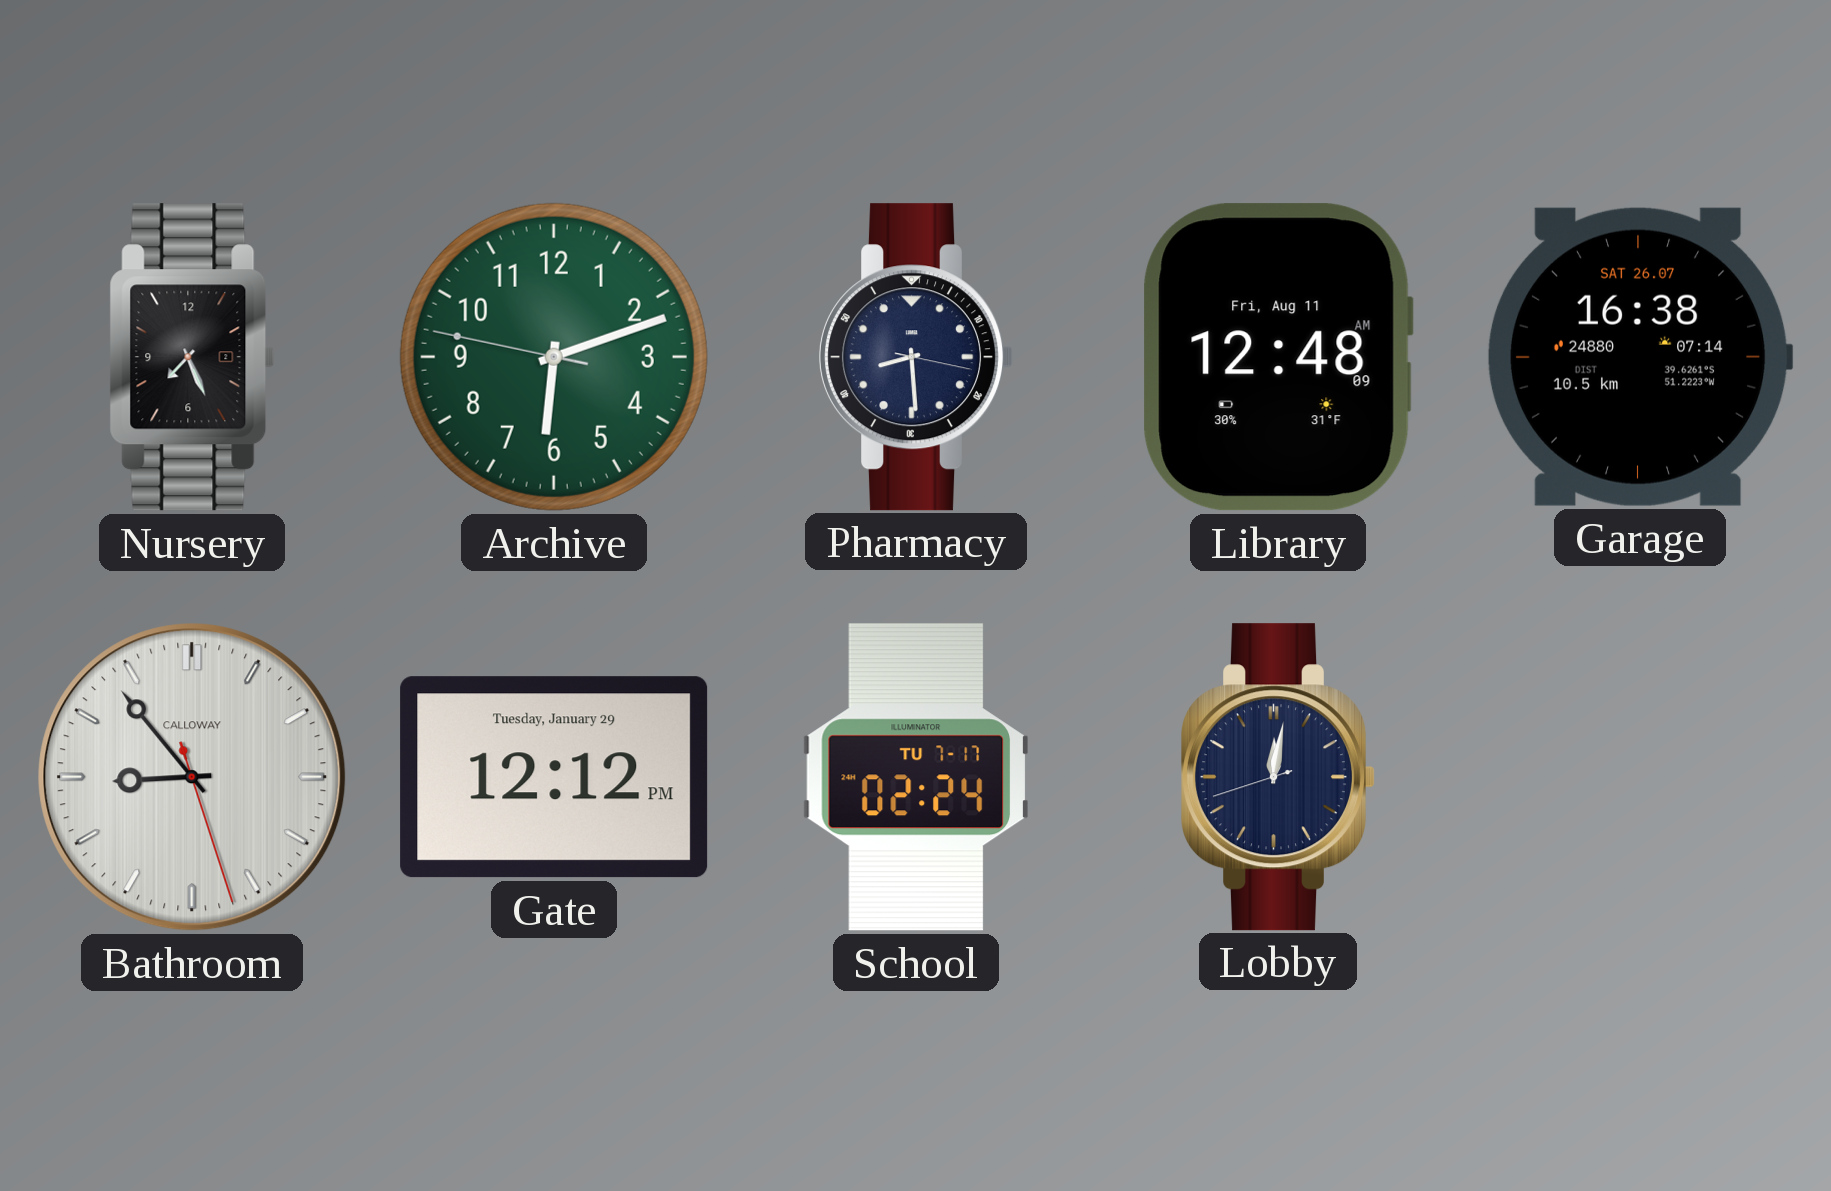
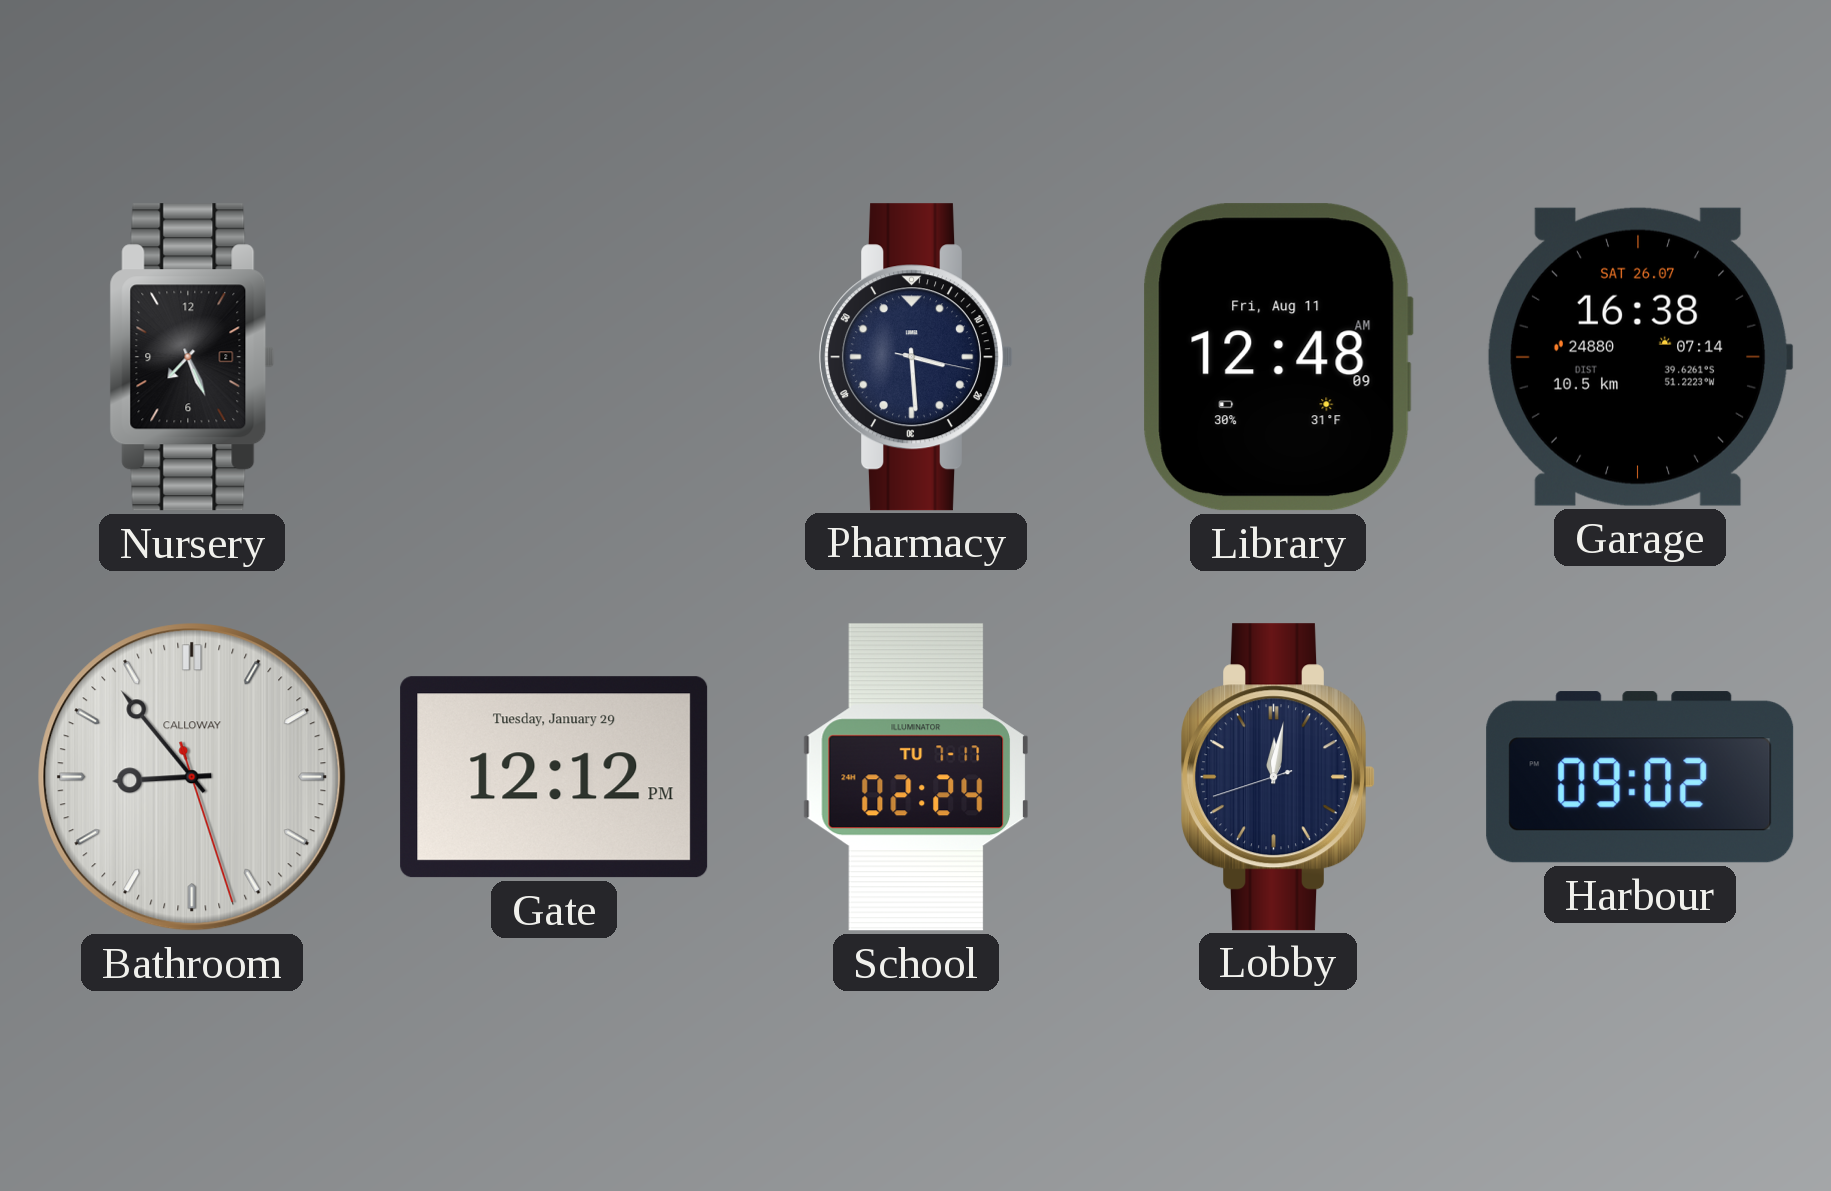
Archive: 6:11 -> none (554, 357)
Pharmacy: 8:29 -> 3:29 (916, 357)
Harbour: none -> 09:02 (1640, 777)
